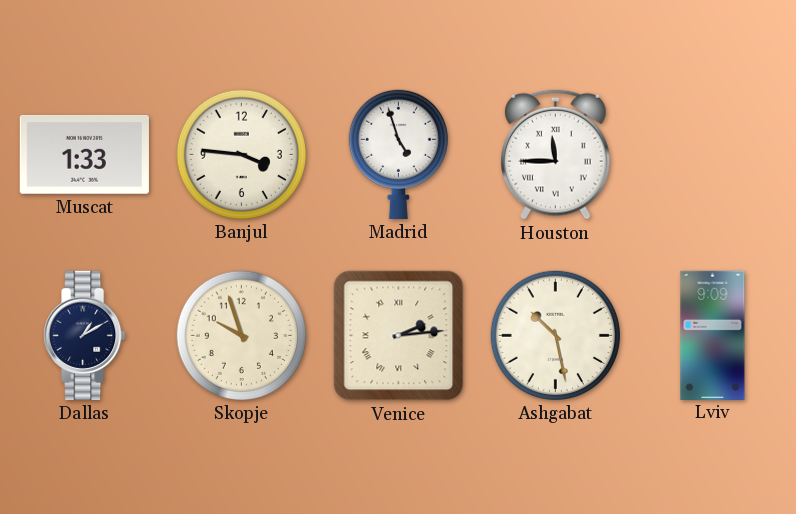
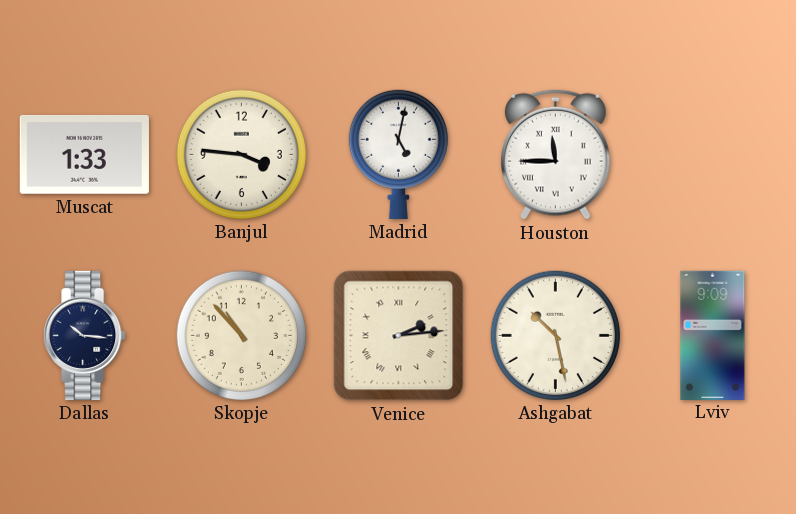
Madrid: 4:57 -> 5:02 (398, 154)
Dallas: 1:10 -> 10:16 (85, 335)
Skopje: 9:57 -> 10:53 (241, 335)
